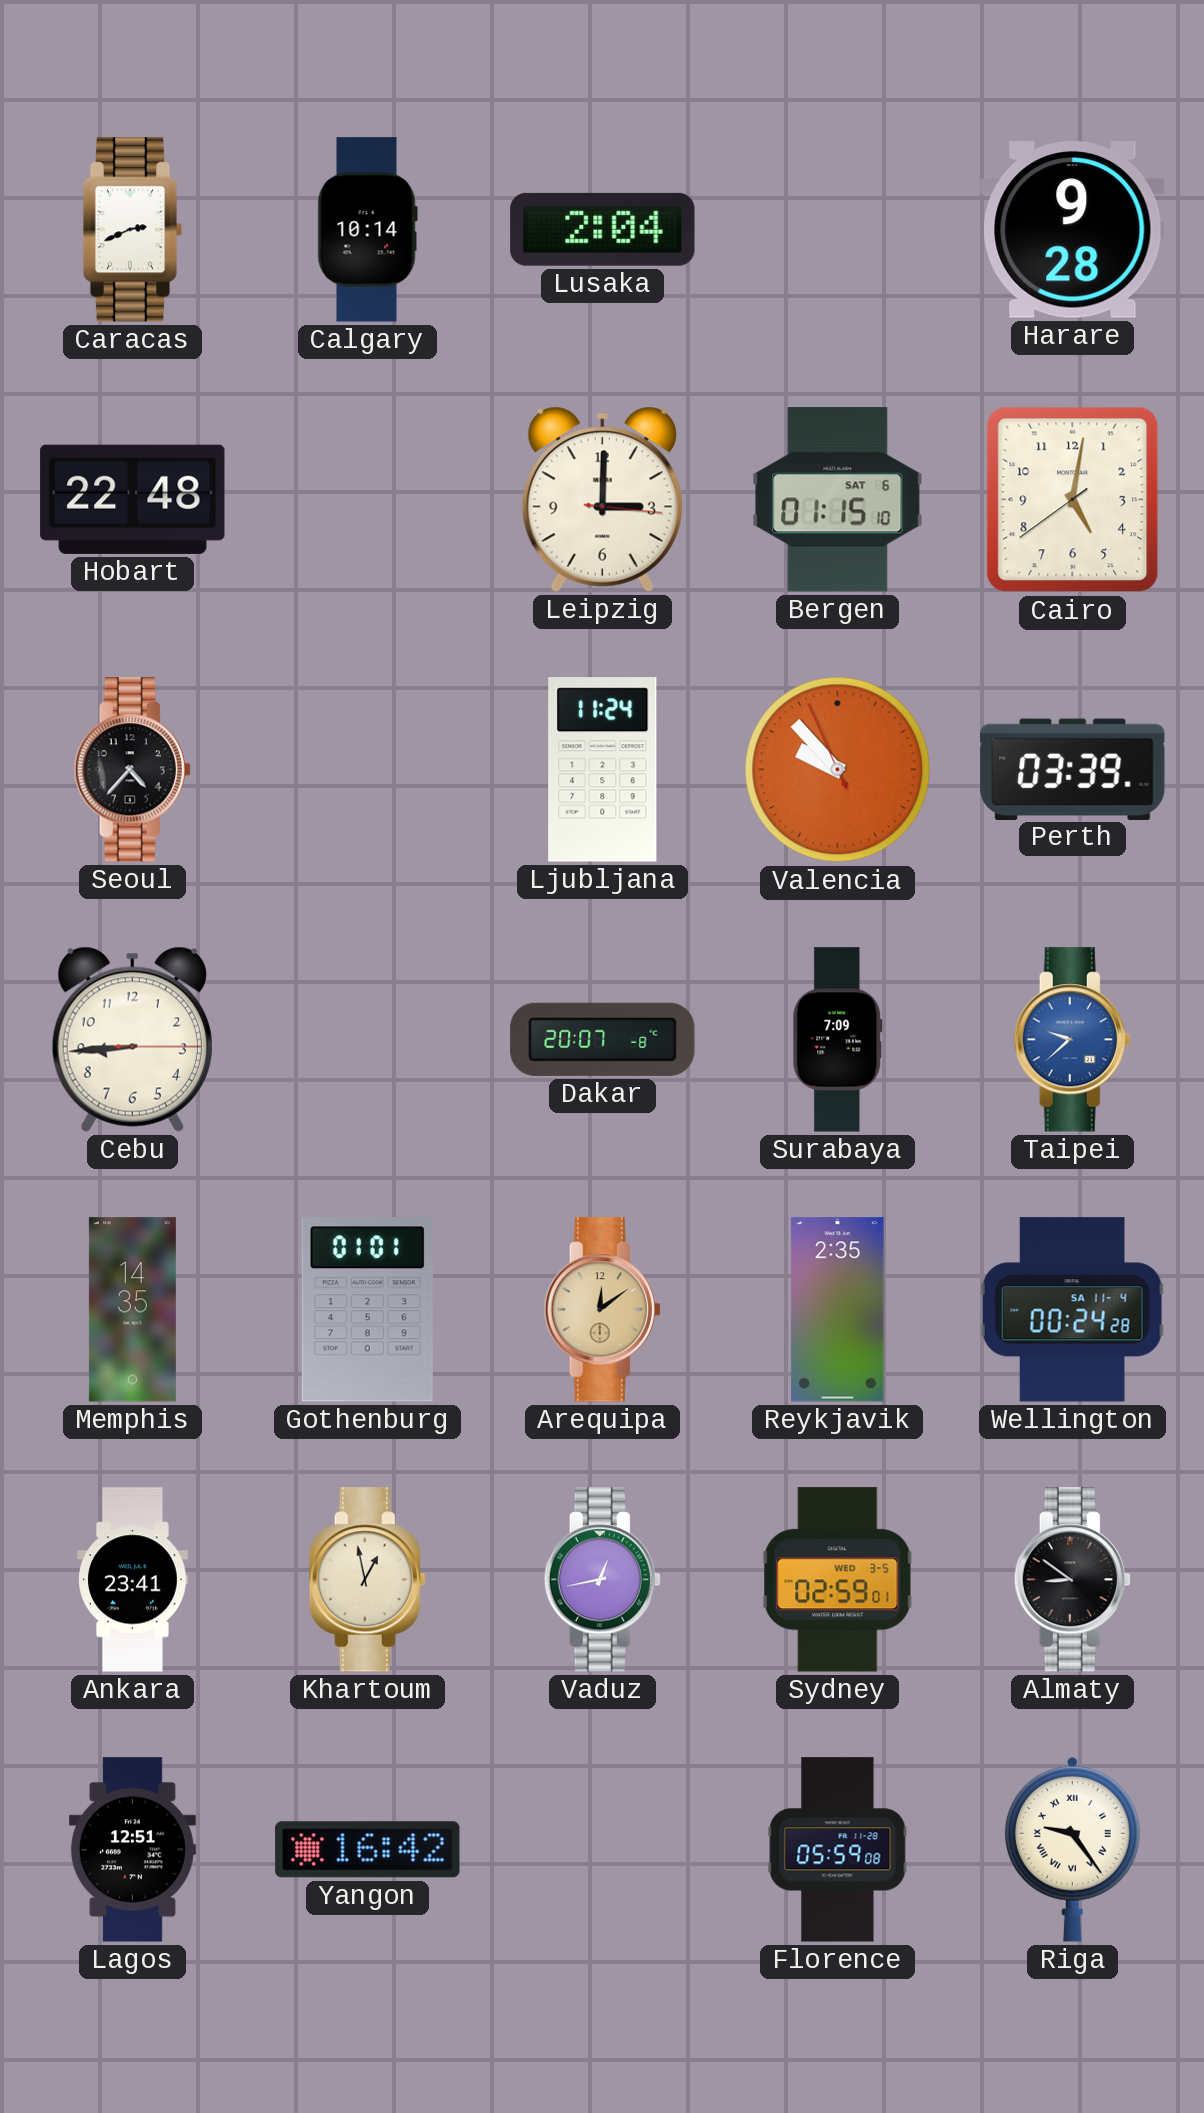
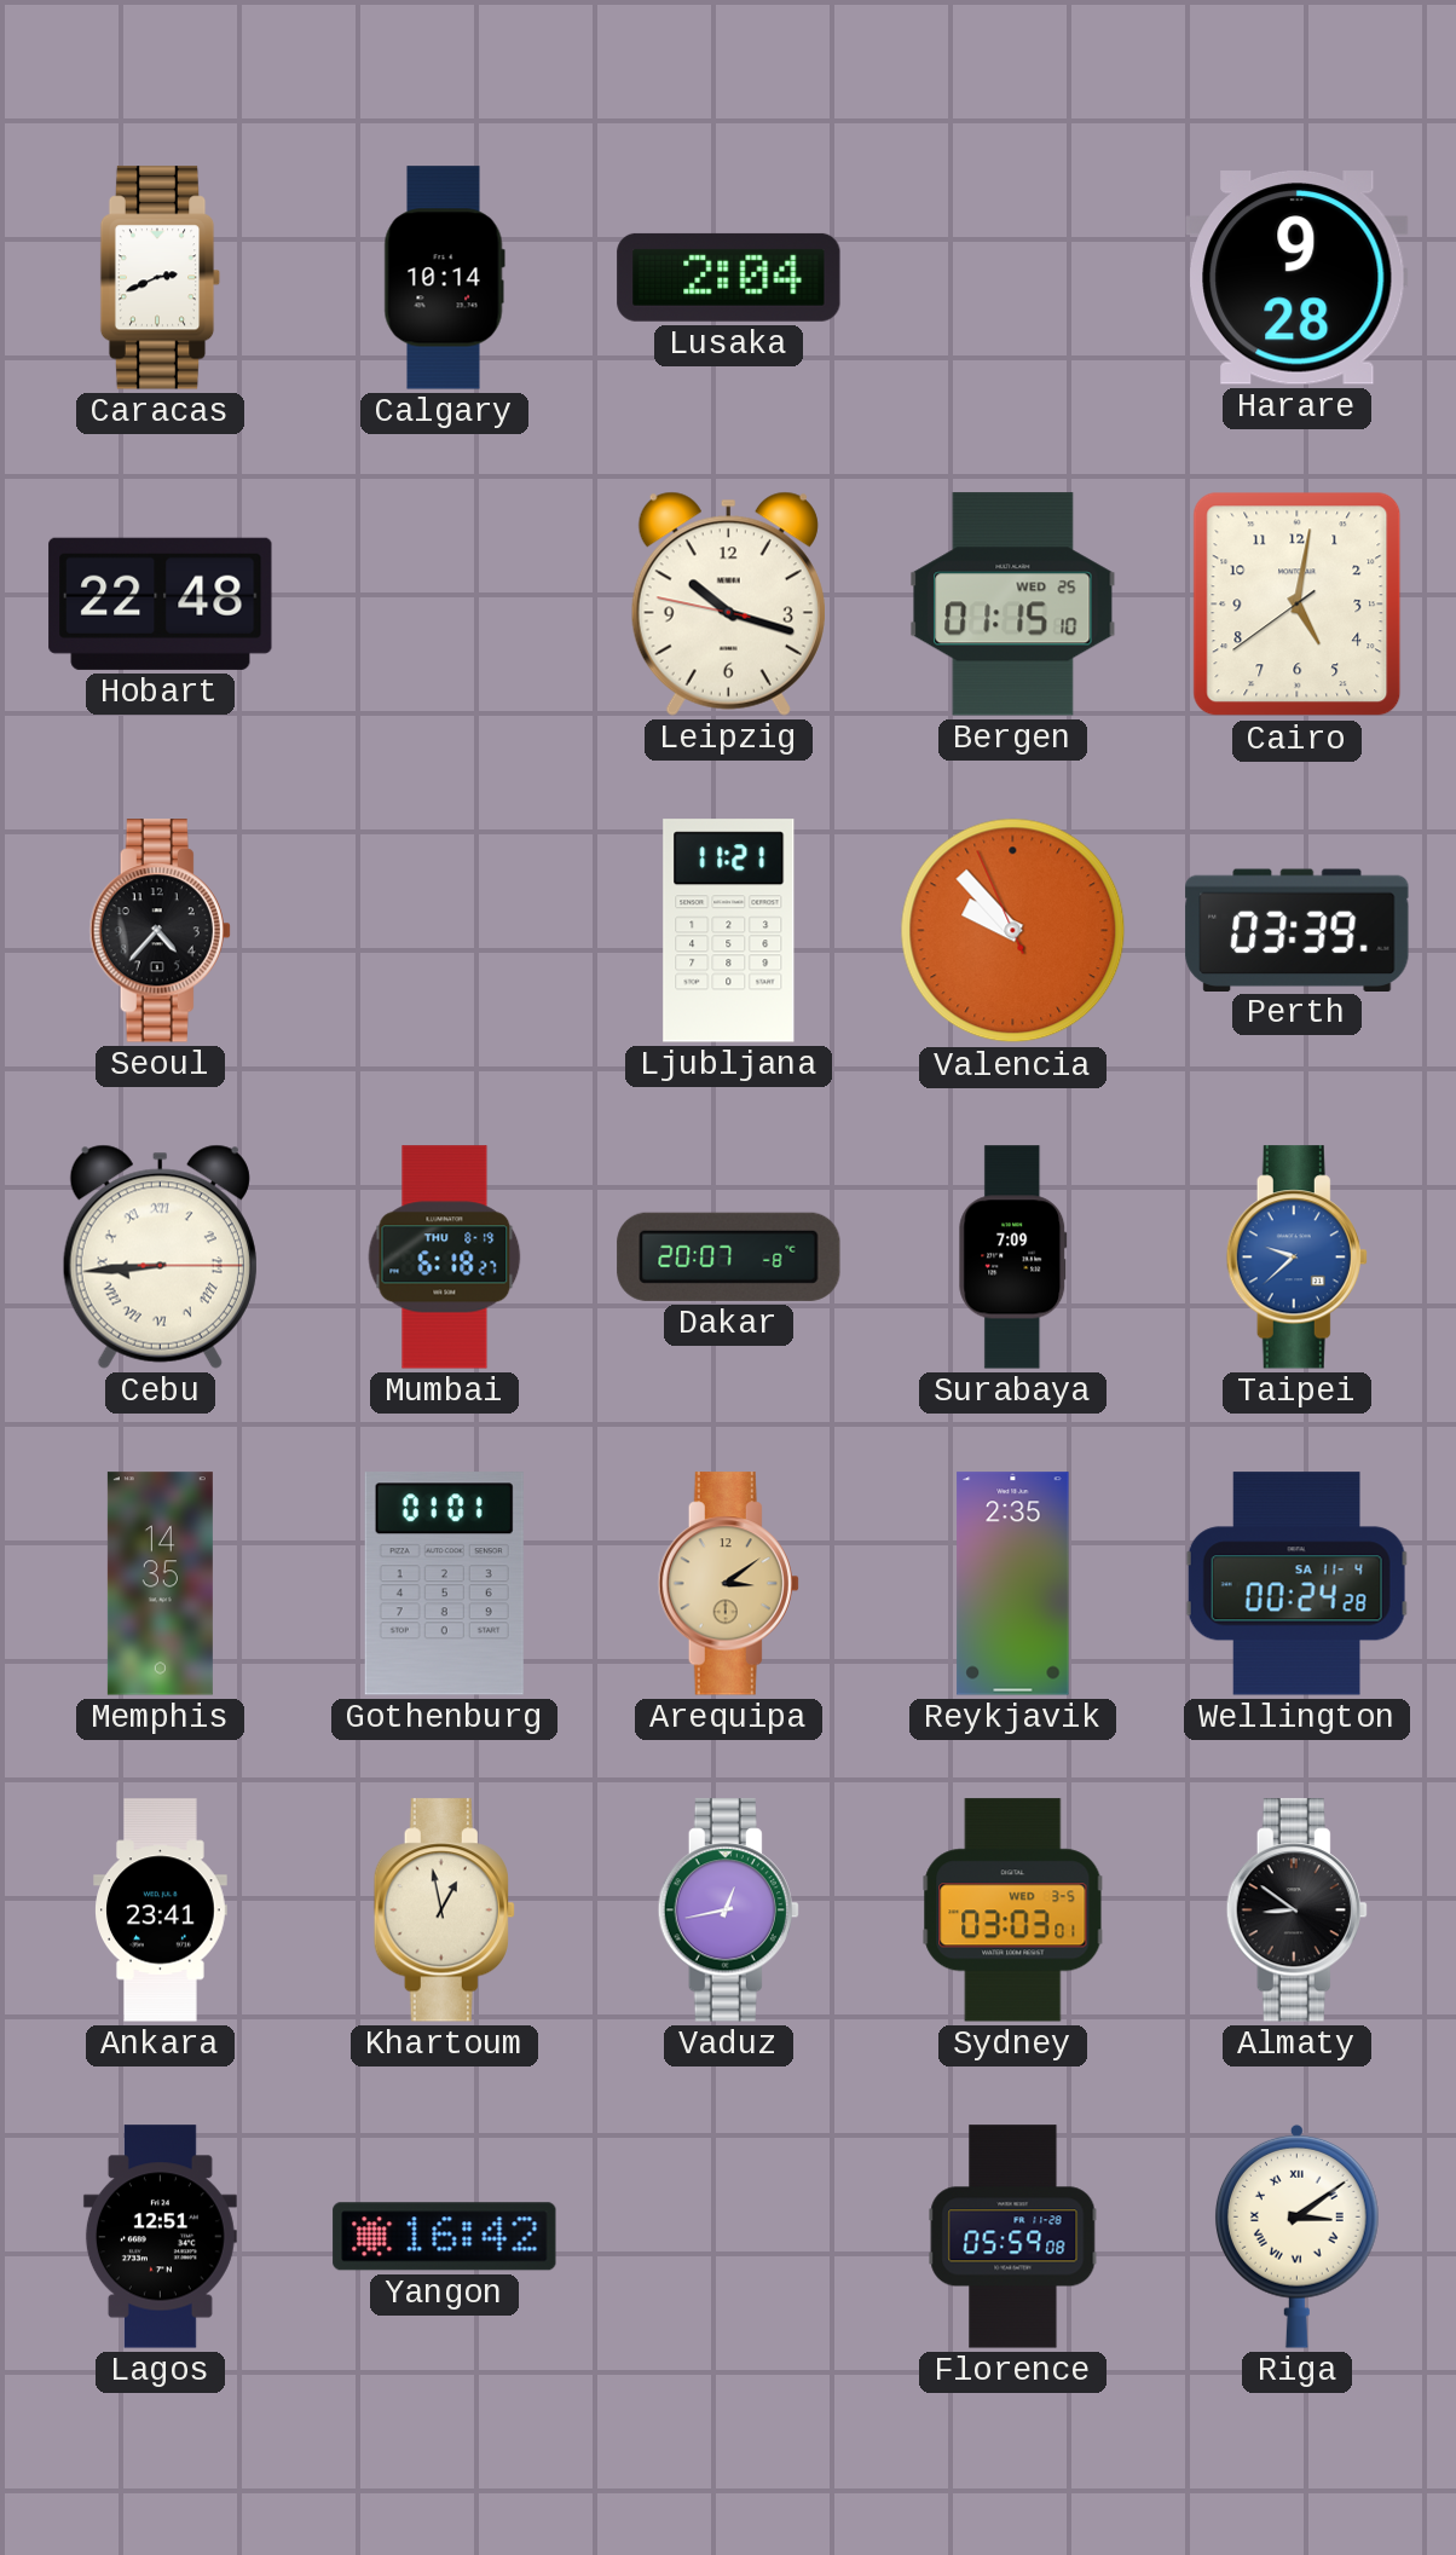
Leipzig: 3:00 -> 10:17 (728, 603)
Bergen date: SAT 6 -> WED 25 (1013, 605)
Ljubljana: 11:24 -> 11:21 (729, 931)
Cebu numerals: Arabic -> Roman (160, 1256)
Mumbai: none -> 6:18 (445, 1258)
Arequipa: 12:09 -> 3:09 (728, 1584)
Sydney: 02:59 -> 03:03 (1013, 1911)
Riga: 9:24 -> 3:09 (1296, 2236)
